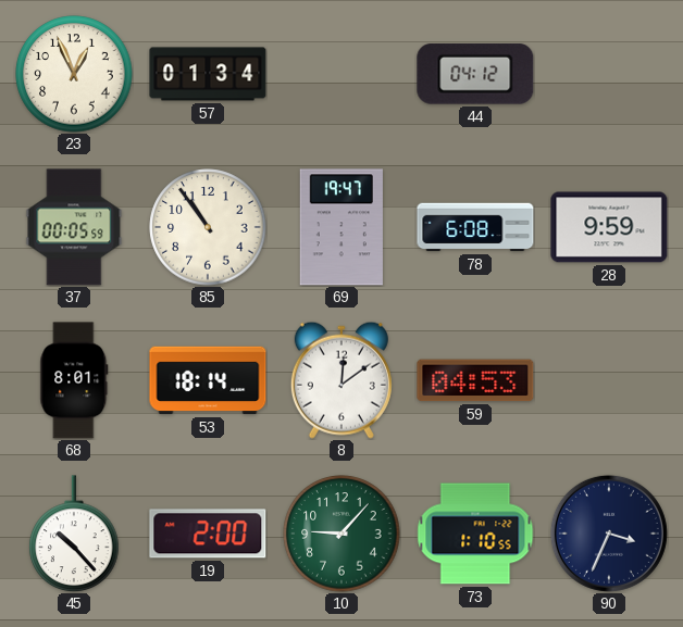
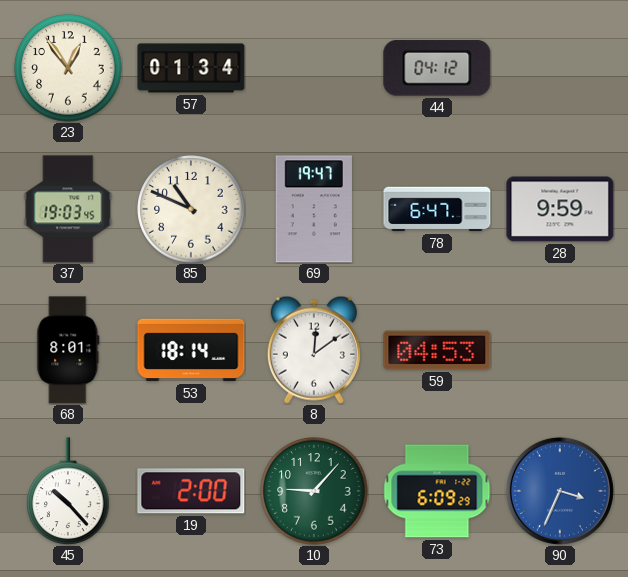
23: 12:56 -> 12:54 (68, 68)
37: 00:05 -> 19:03 (68, 209)
85: 10:54 -> 10:49 (191, 209)
78: 6:08 -> 6:47 (437, 209)
73: 1:10 -> 6:09 (437, 491)
90 dial: navy -> blue (560, 491)
